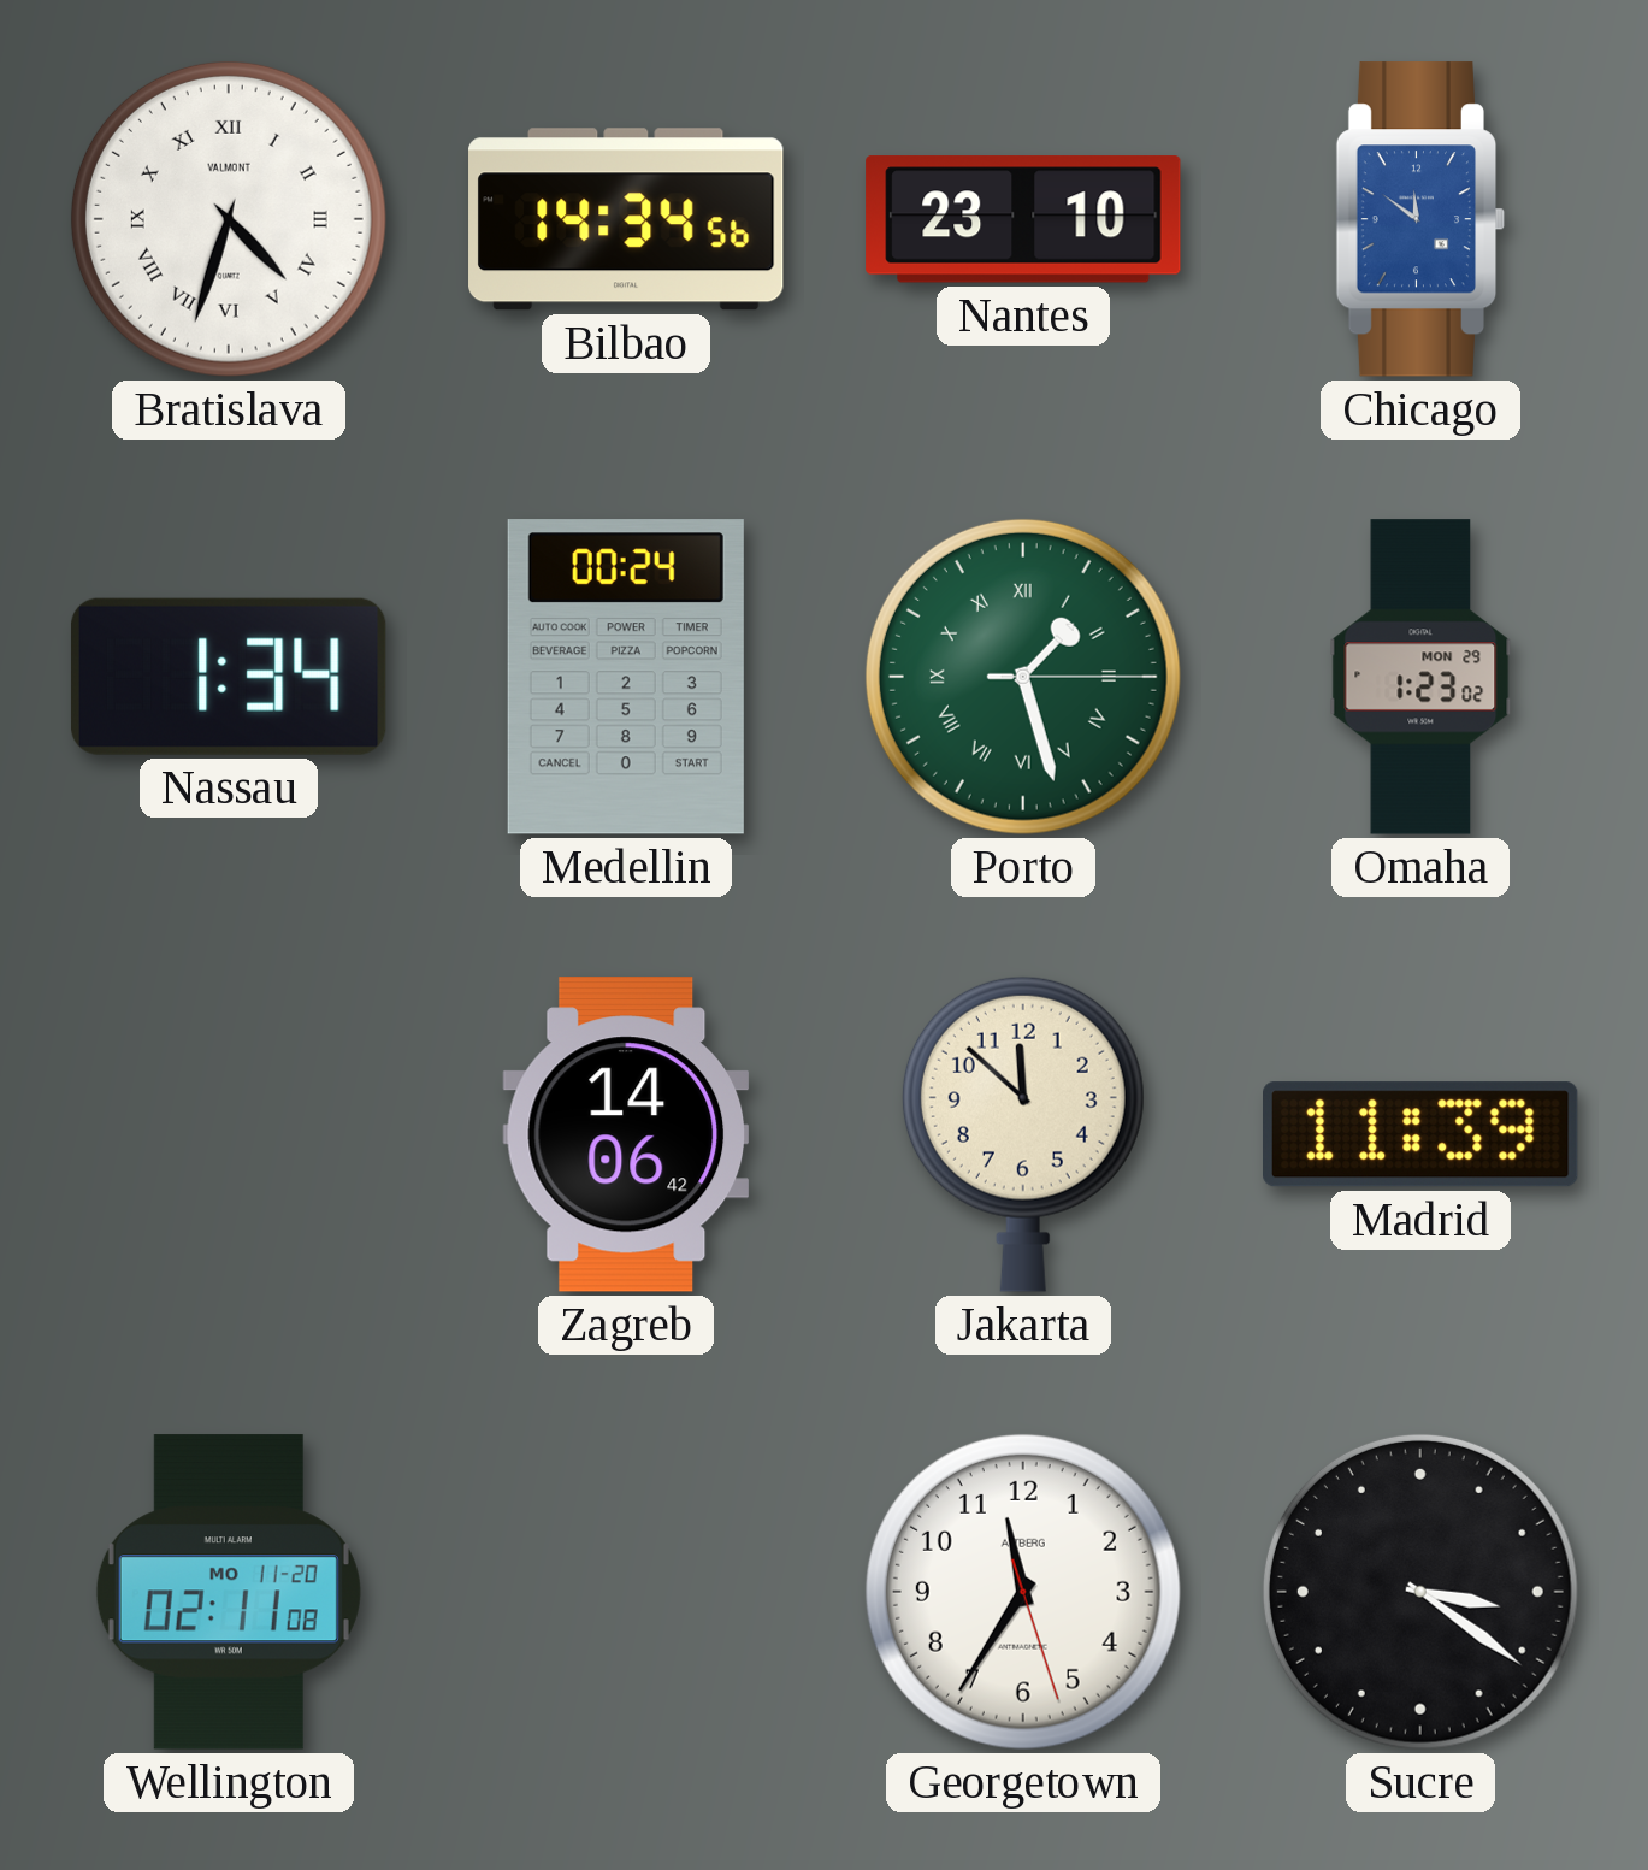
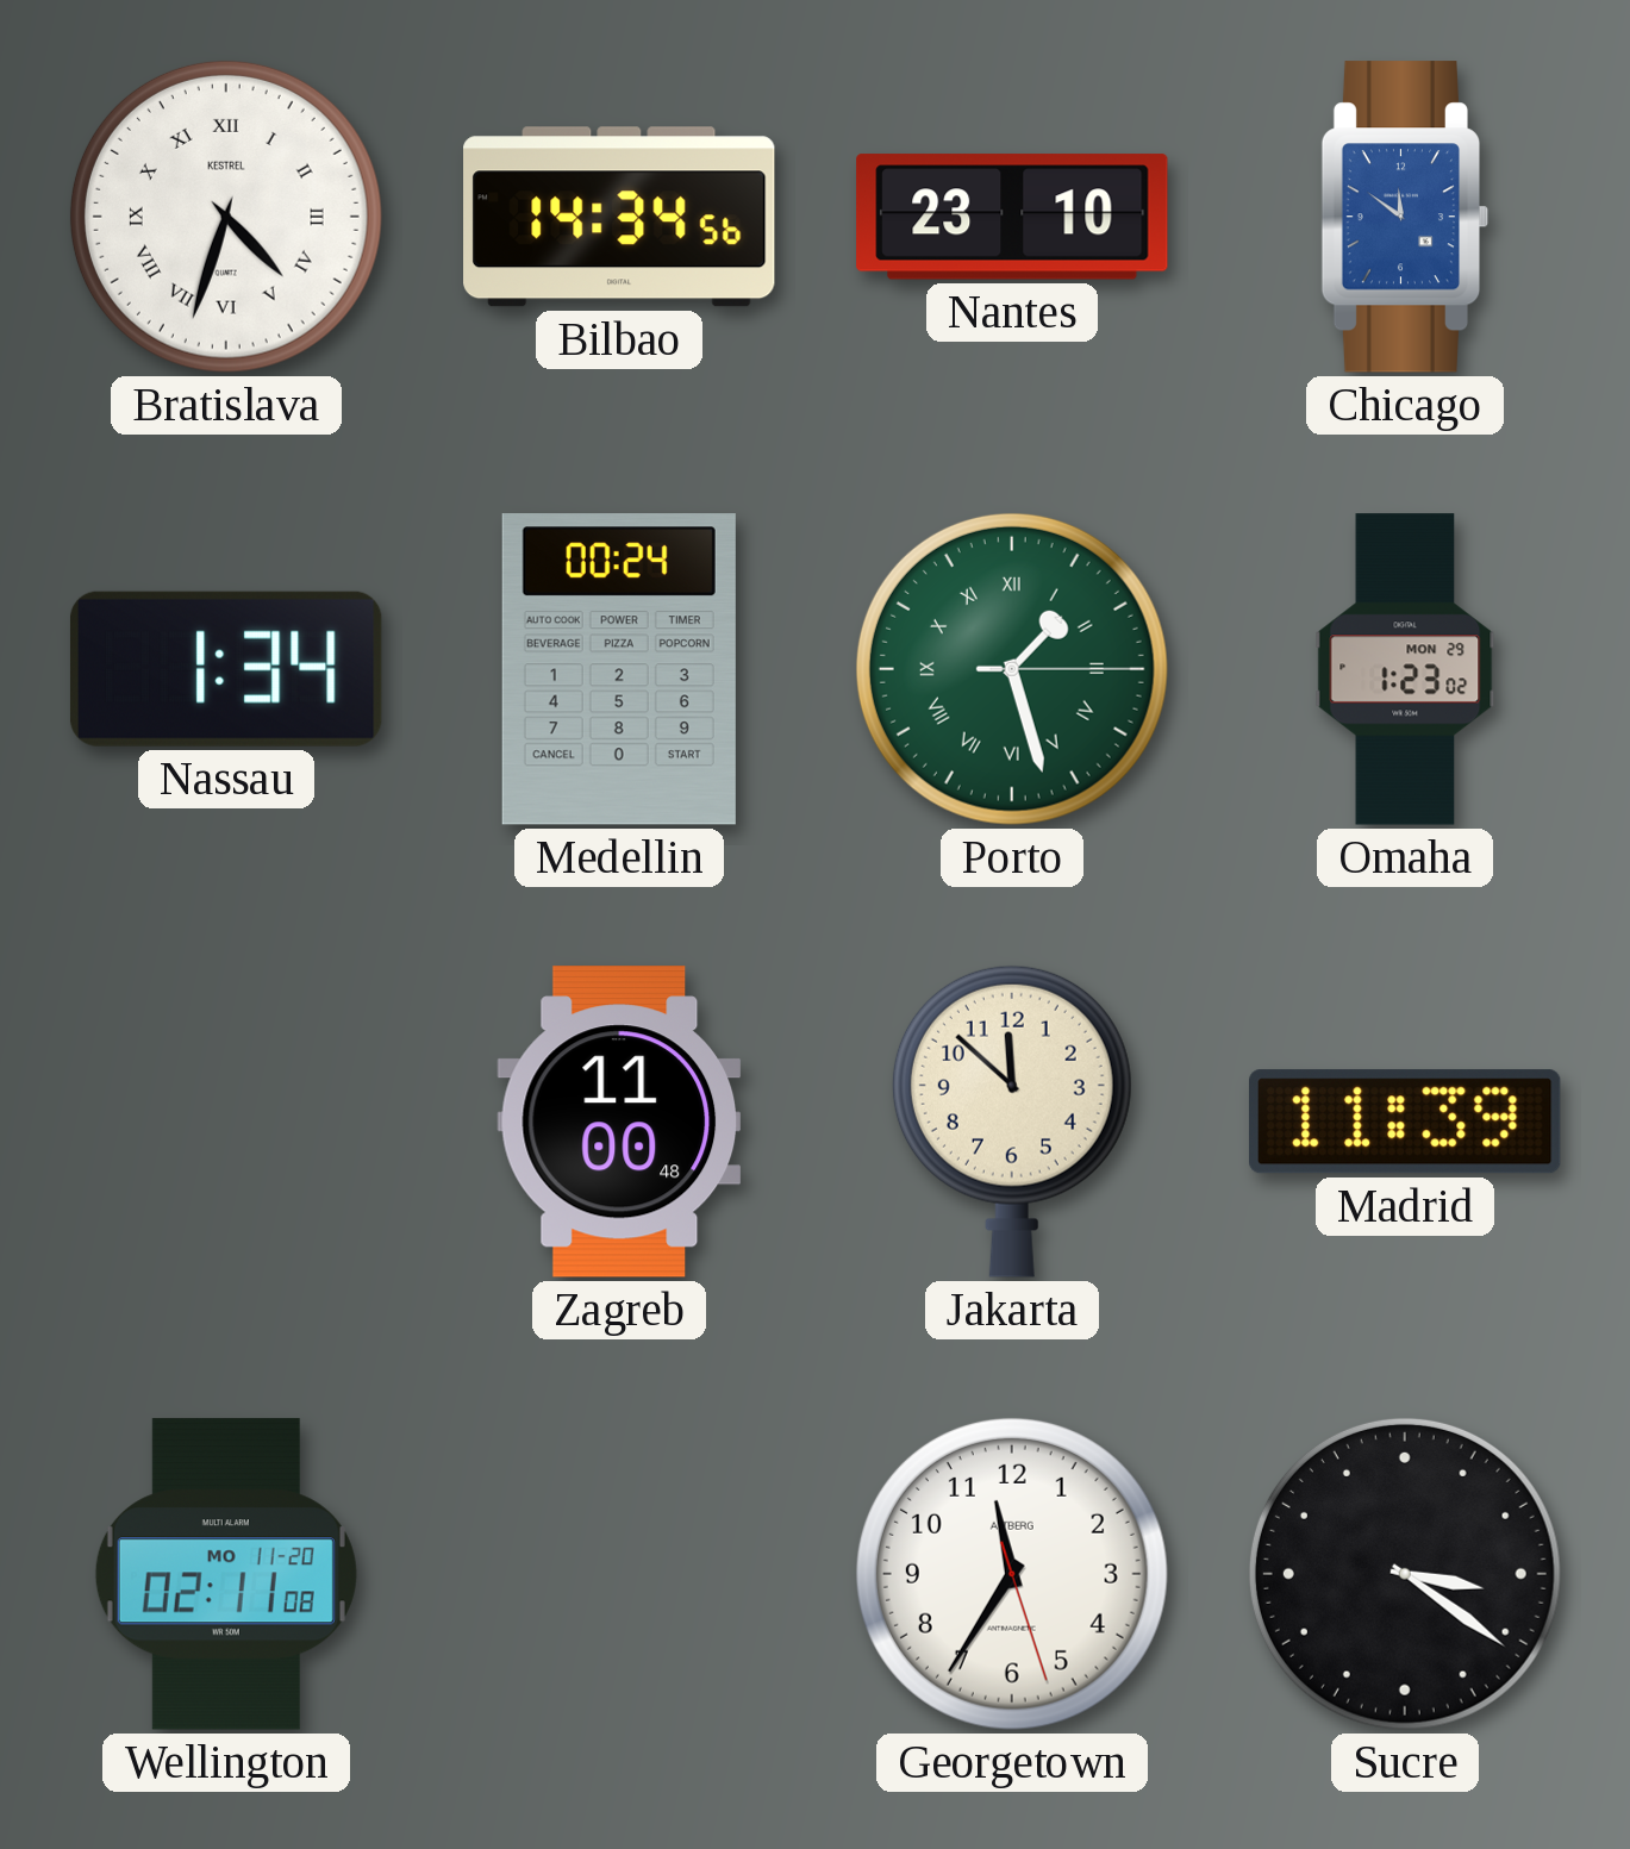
Bratislava brand: VALMONT -> KESTREL (226, 217)
Zagreb: 14:06 -> 11:00 (619, 1122)
